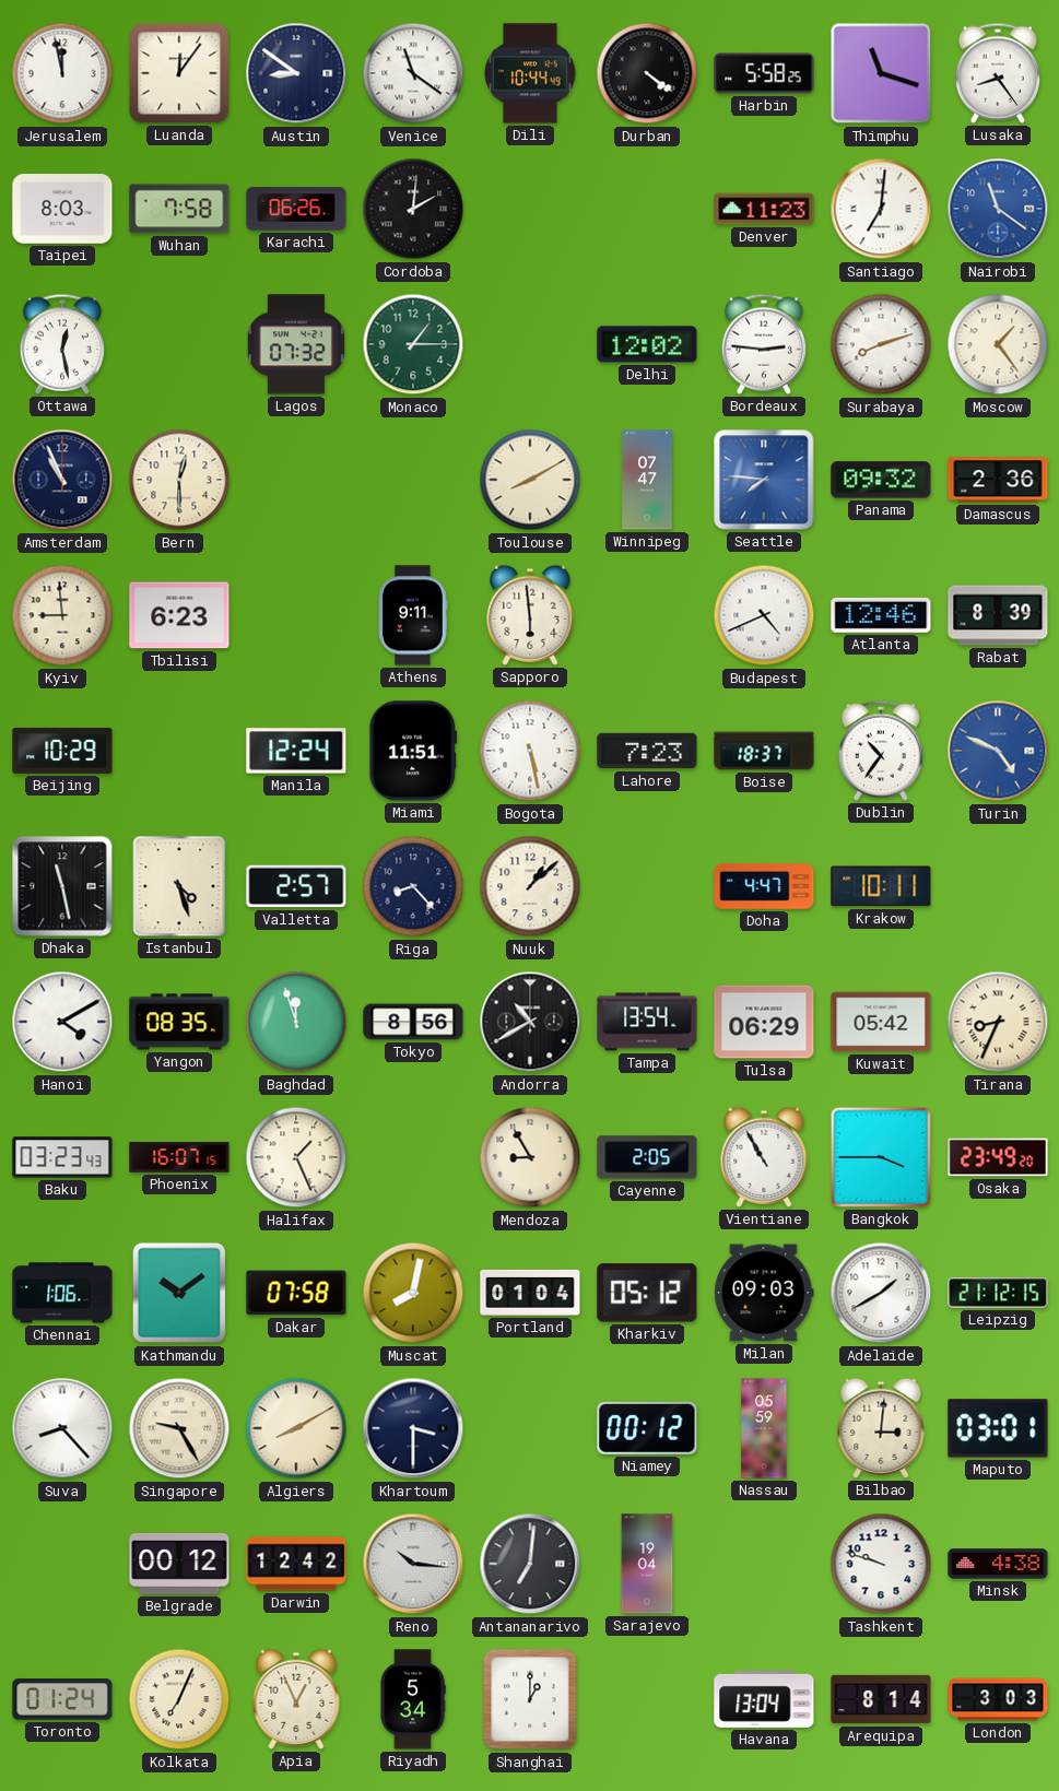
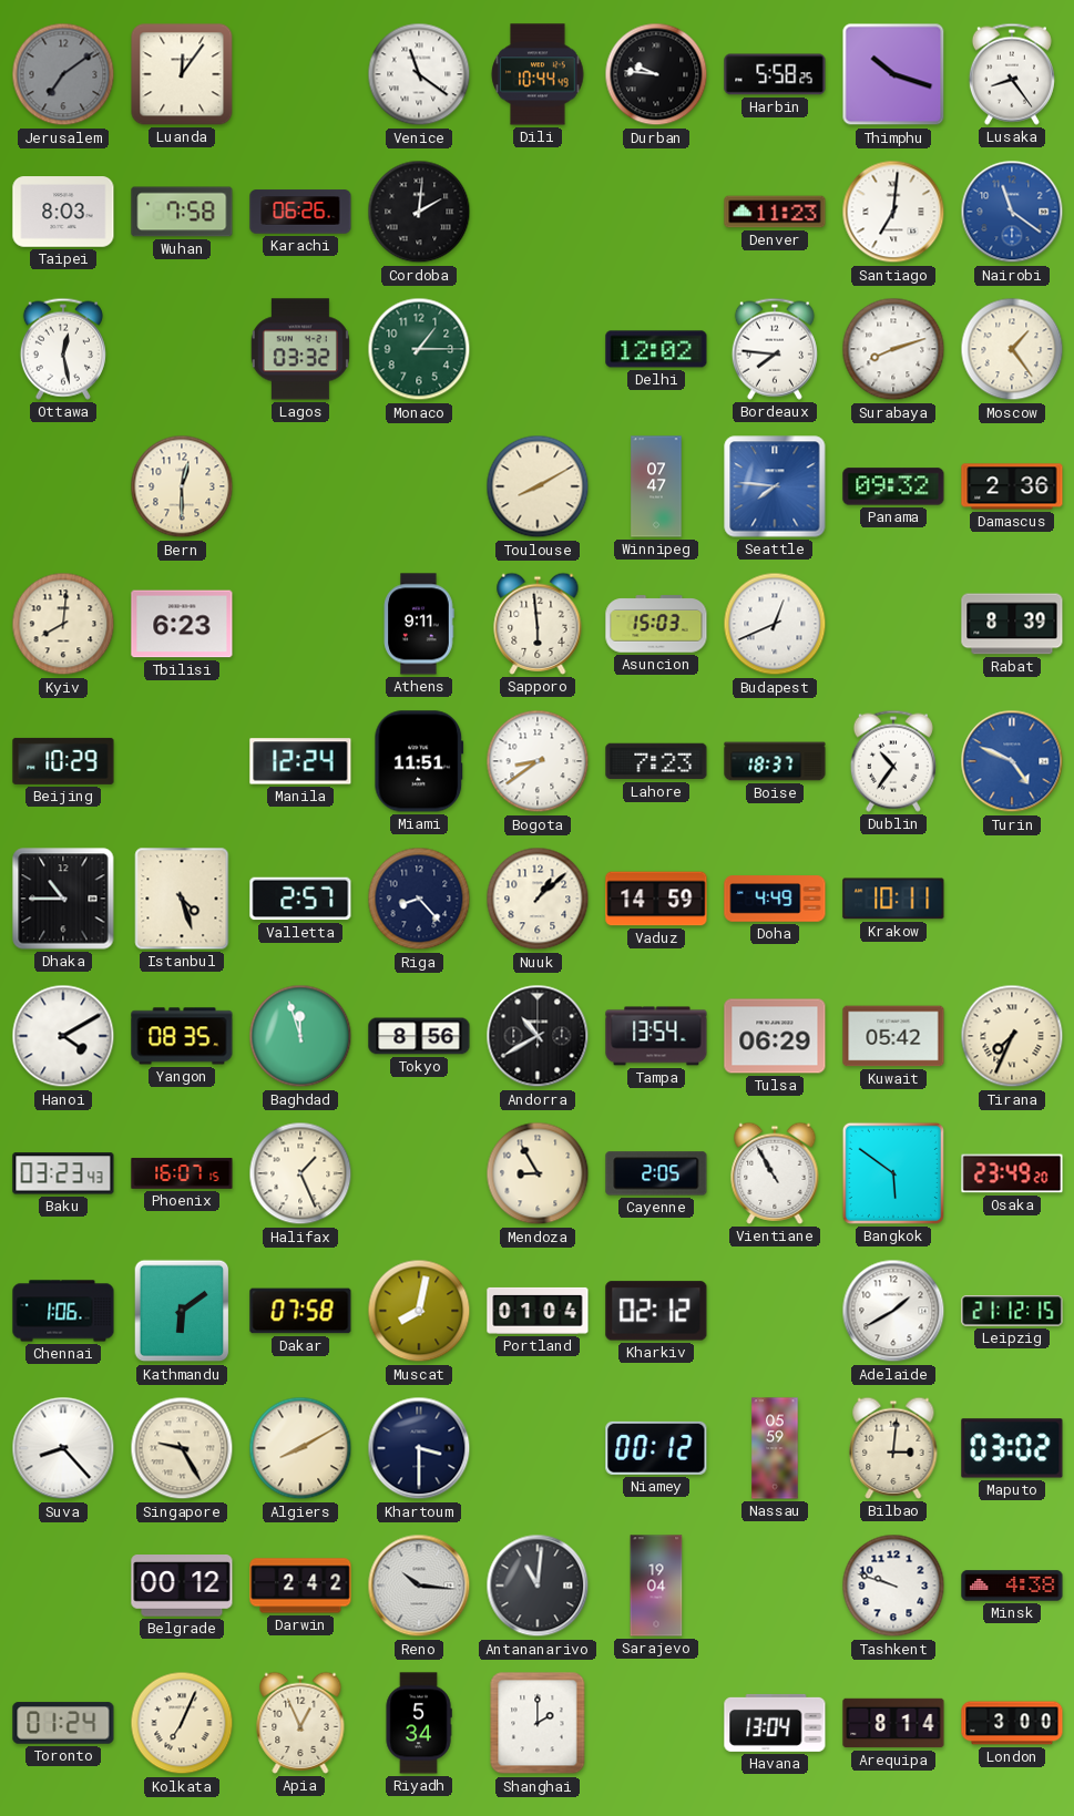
Jerusalem: 11:58 -> 7:09 (63, 74)
Jerusalem dial: white -> grey (63, 74)
Austin: 8:51 -> none (296, 73)
Durban: 4:21 -> 9:46 (656, 74)
Thimphu: 11:18 -> 10:18 (893, 74)
Lagos: 07:32 -> 03:32 (300, 349)
Bordeaux: 2:46 -> 7:46 (775, 349)
Amsterdam: 10:56 -> none (62, 480)
Kyiv: 8:59 -> 8:01 (63, 624)
Asuncion: none -> 15:03 (656, 624)
Budapest: 4:41 -> 12:41 (775, 624)
Atlanta: 12:46 -> none (881, 615)
Bogota: 5:28 -> 8:39 (538, 761)
Dhaka: 11:28 -> 10:45 (63, 899)
Vaduz: none -> 14:59 (656, 899)
Doha: 4:47 -> 4:49 (775, 899)
Tirana: 8:34 -> 7:34 (1012, 1036)
Bangkok: 3:45 -> 5:51 (893, 1173)
Kathmandu: 10:09 -> 6:09 (182, 1311)
Kharkiv: 05:12 -> 02:12 (656, 1311)
Milan: 09:03 -> none (764, 1293)
Maputo: 03:01 -> 03:02 (1012, 1448)
Darwin: 12:42 -> 2:42 (300, 1586)
Antananarivo: 7:01 -> 11:01 (538, 1586)
Shanghai: 1:00 -> 2:00 (538, 1723)
London: 3:03 -> 3:00 (1012, 1723)
